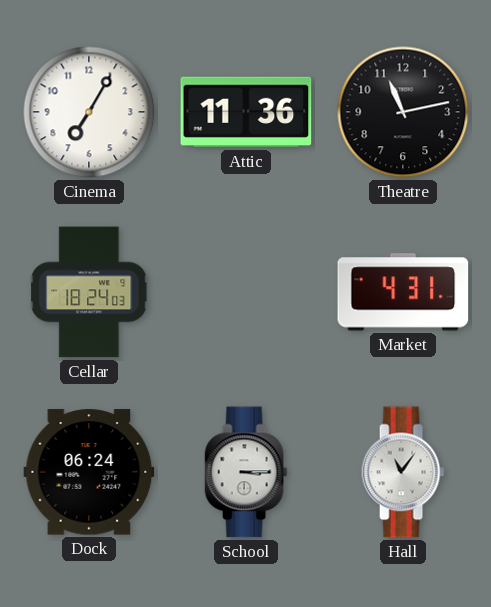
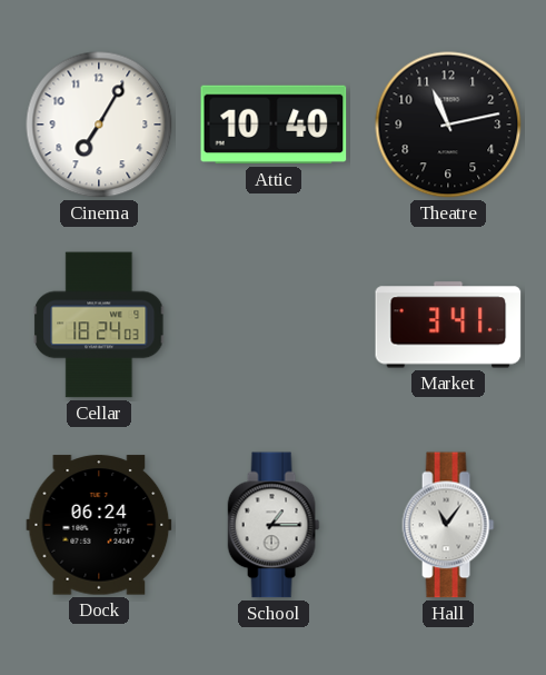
Attic: 11:36 -> 10:40 (274, 125)
Market: 4:31 -> 3:41 (448, 325)
School: 3:15 -> 1:15 (274, 525)
